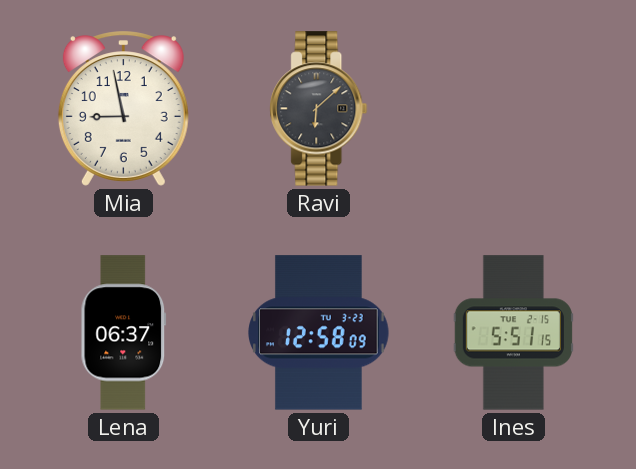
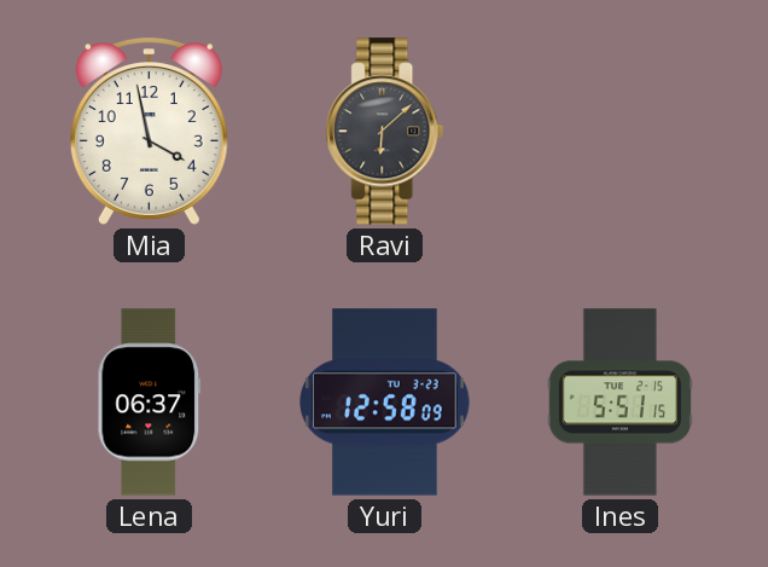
Mia: 8:58 -> 3:58 (149, 132)
